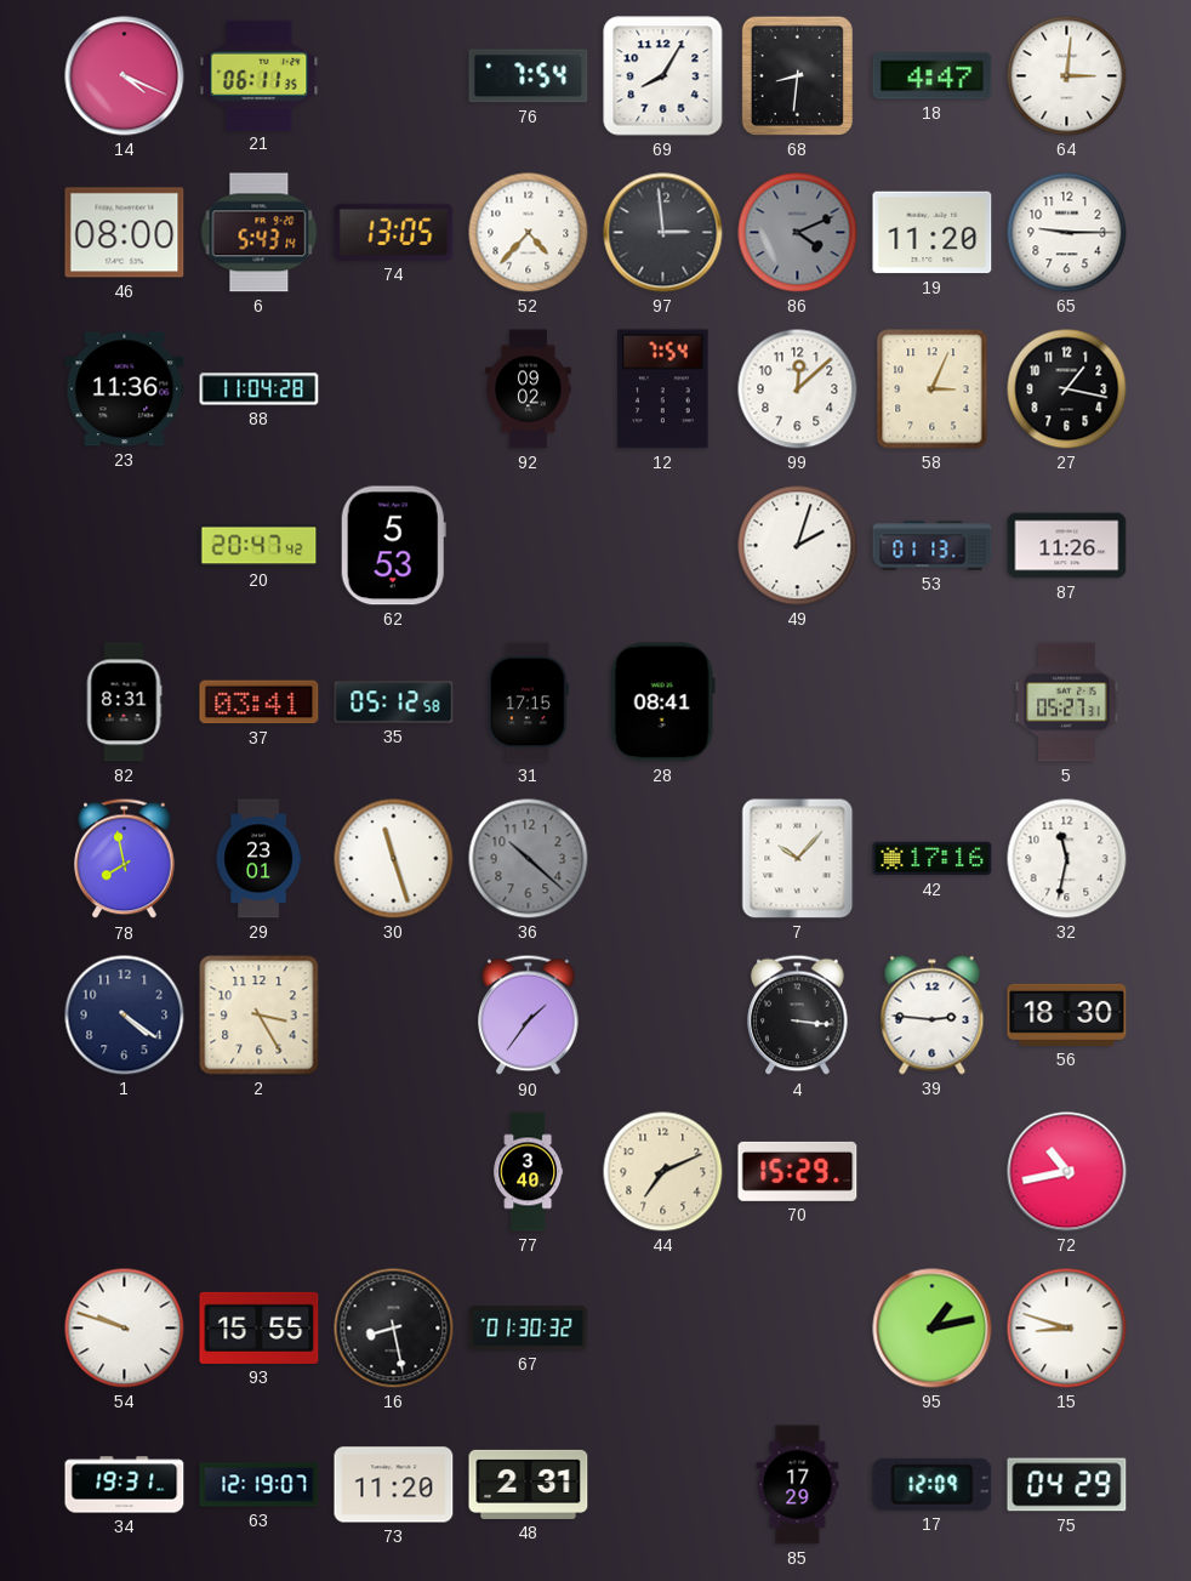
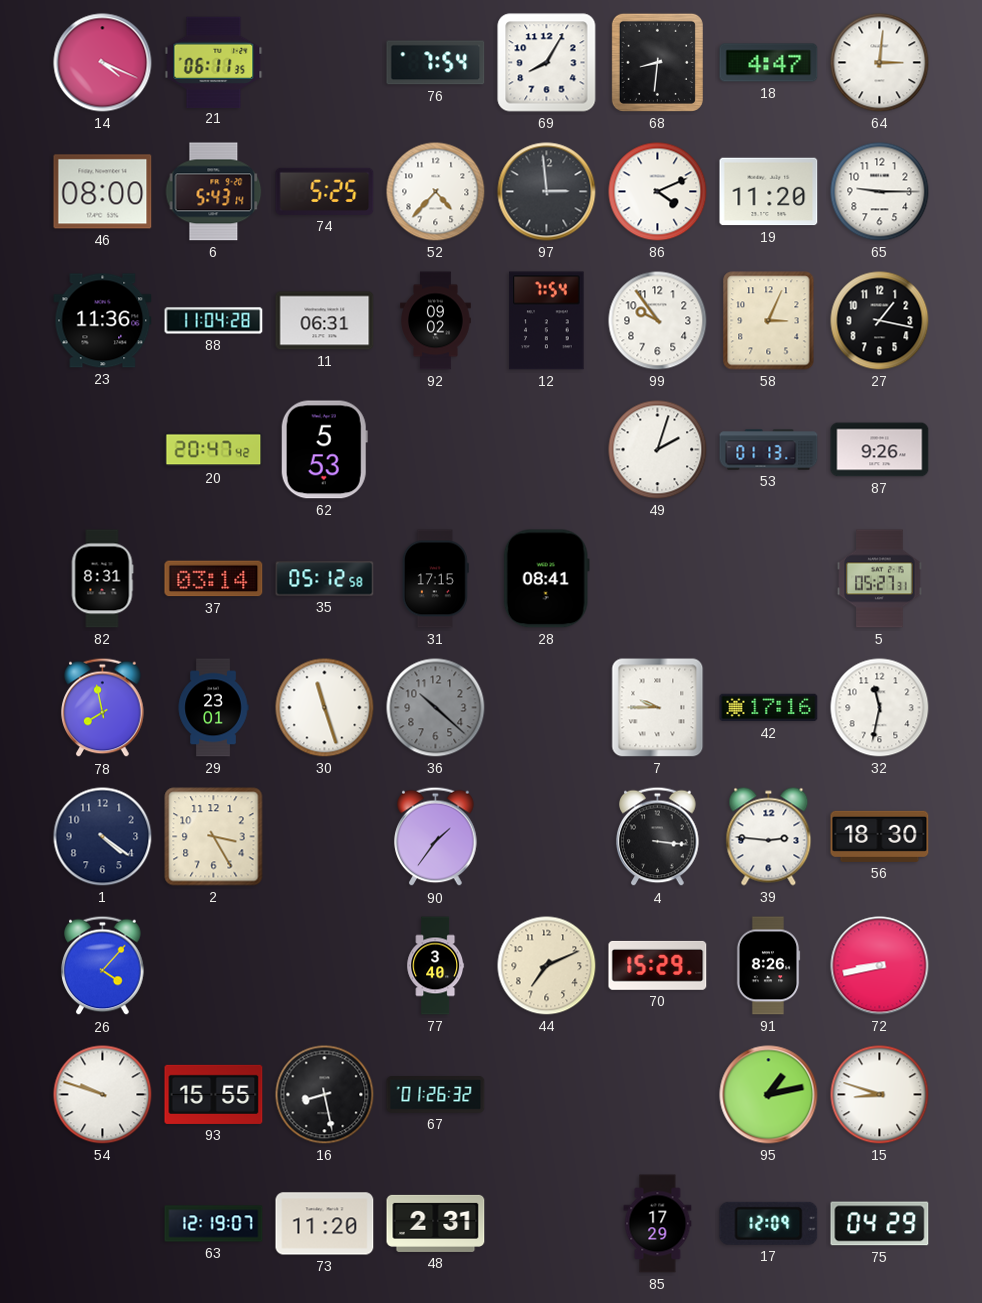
74: 13:05 -> 5:25 (325, 191)
86 dial: grey -> white (658, 192)
11: none -> 06:31 (325, 321)
99: 12:08 -> 9:54 (658, 321)
87: 11:26 -> 9:26 (880, 450)
37: 03:41 -> 03:14 (214, 579)
7: 10:07 -> 9:45 (658, 708)
26: none -> 4:07 (103, 966)
91: none -> 8:26 (768, 966)
72: 10:43 -> 8:43 (880, 966)
67: 01:30 -> 01:26 (436, 1095)
34: 19:31 -> none (125, 1485)
